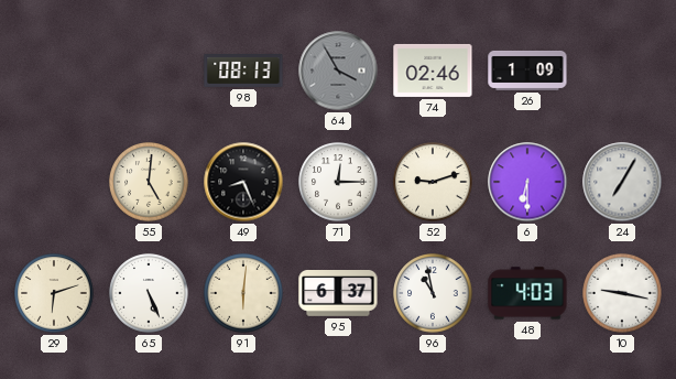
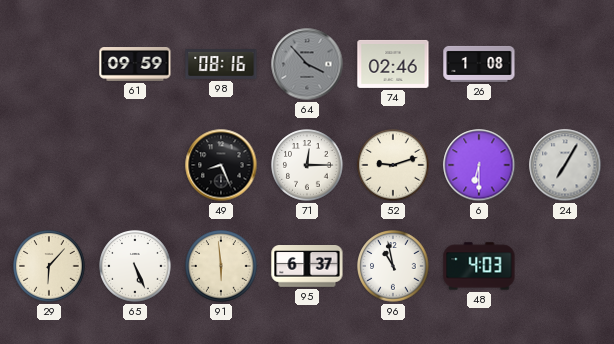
61: none -> 09:59 (135, 65)
98: 08:13 -> 08:16 (221, 65)
64: 3:55 -> 3:53 (307, 64)
26: 1:09 -> 1:08 (479, 64)
55: 5:01 -> none (149, 182)
29: 6:12 -> 6:07 (49, 266)
91: 6:01 -> 5:59 (221, 266)
10: 9:17 -> none (622, 293)
